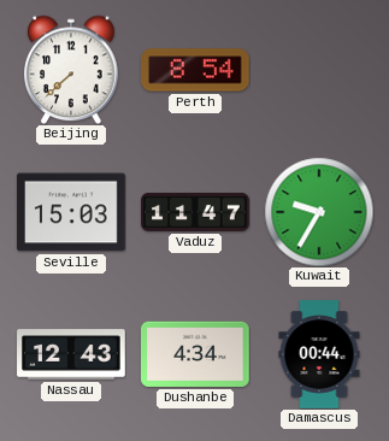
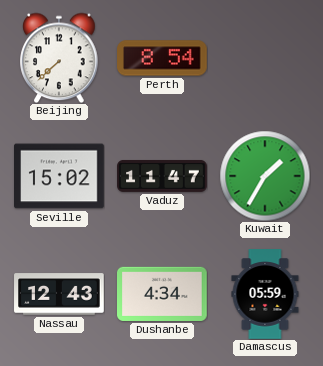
Seville: 15:03 -> 15:02 (59, 176)
Kuwait: 9:35 -> 1:35 (265, 176)
Damascus: 00:44 -> 05:59 (265, 294)
